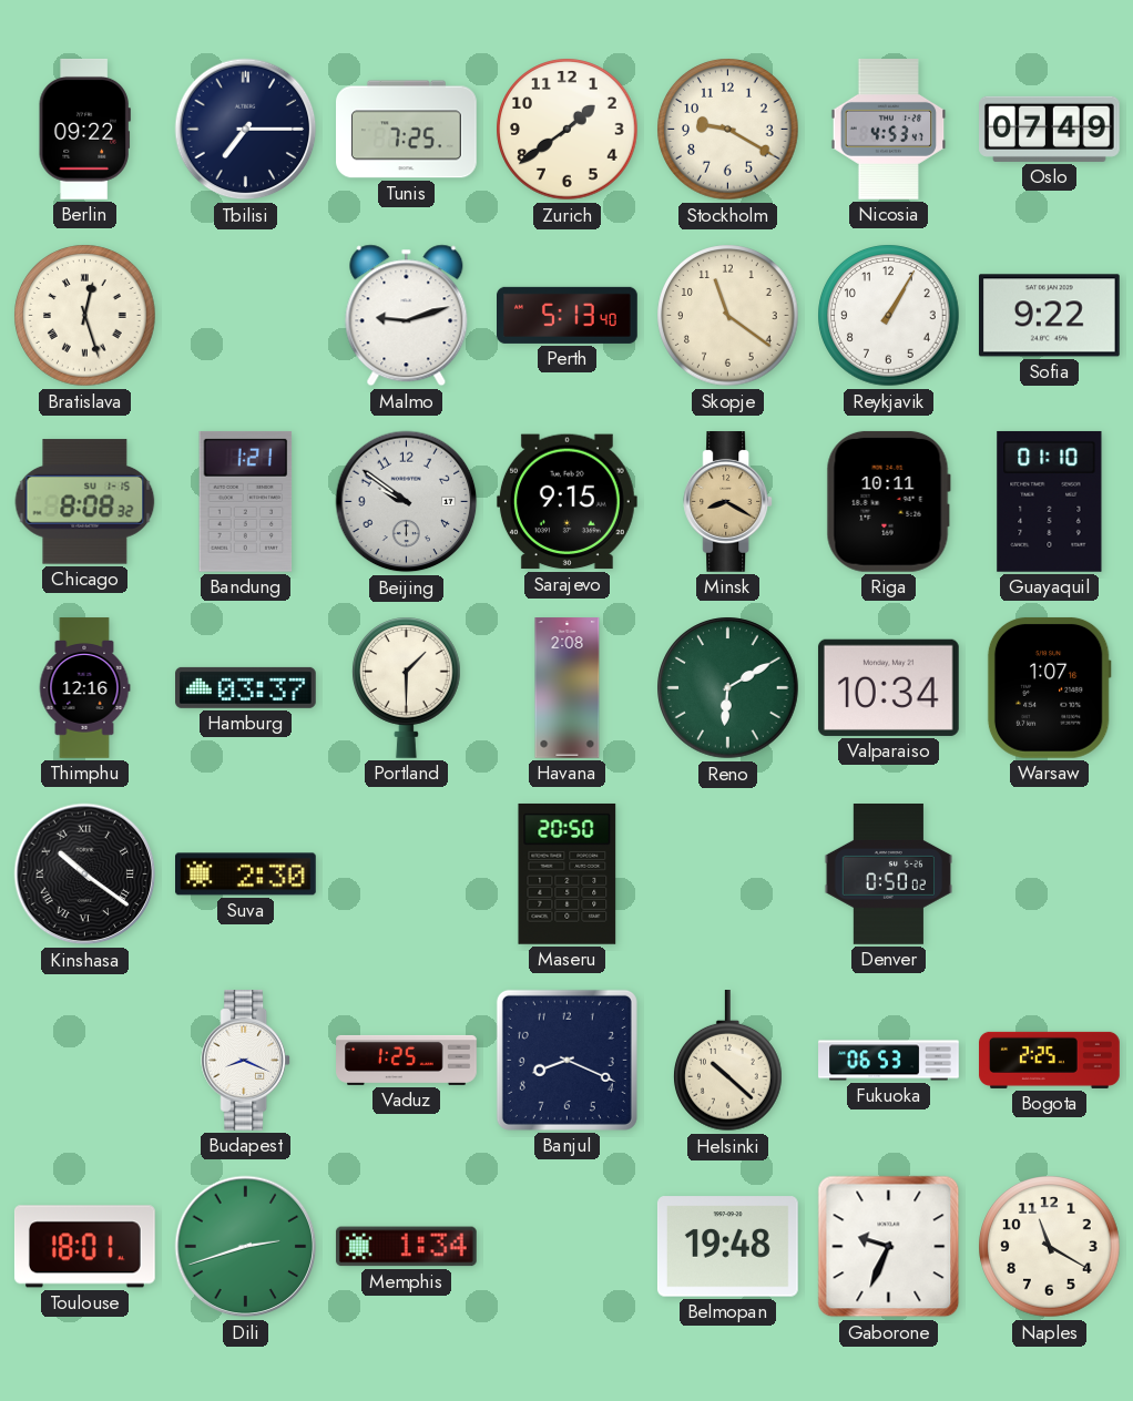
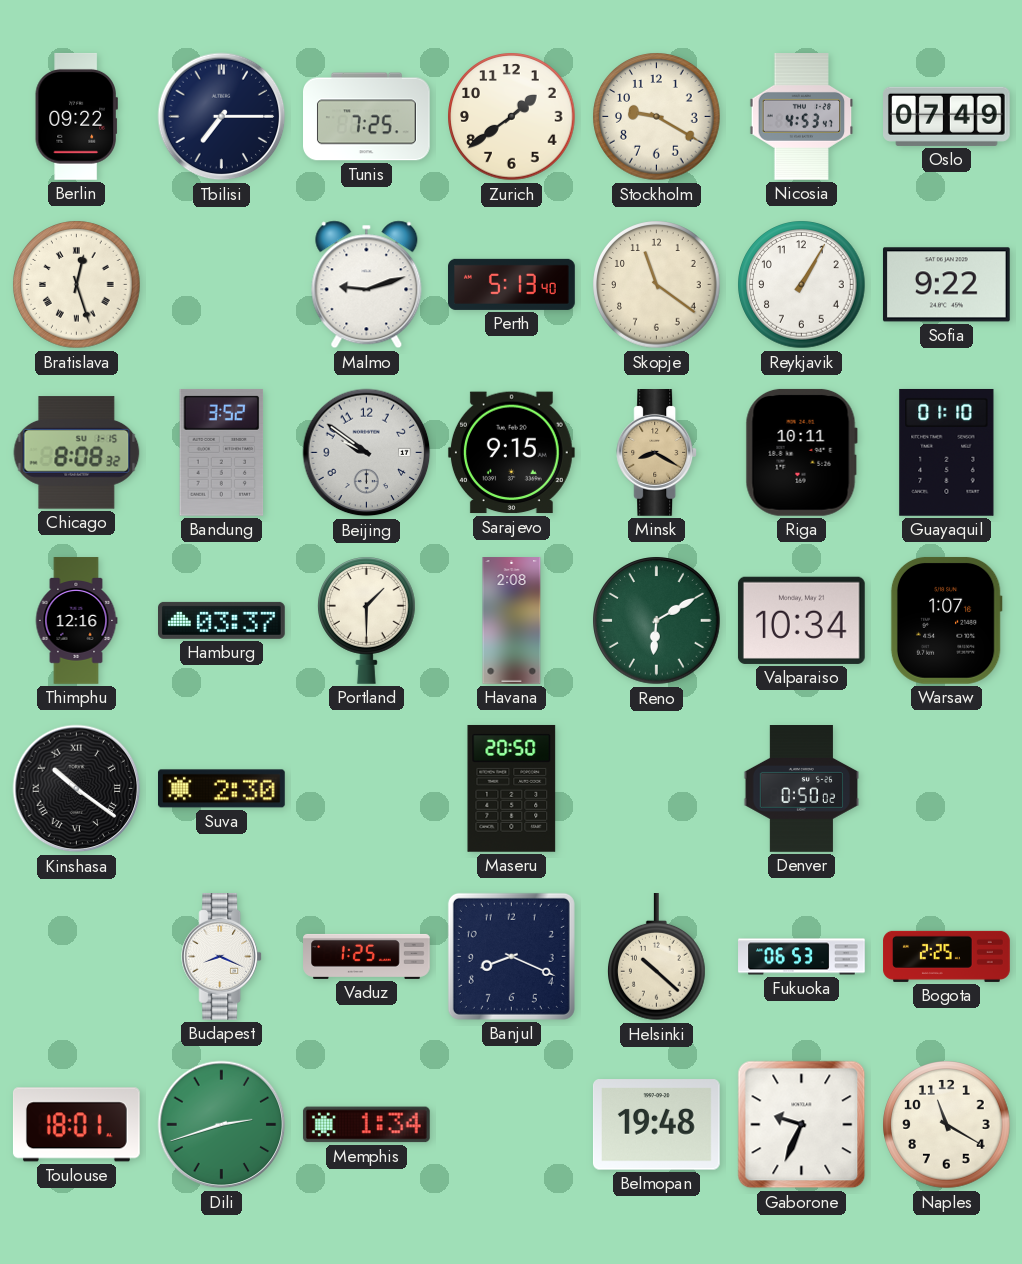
Bandung: 1:21 -> 3:52 (222, 452)
